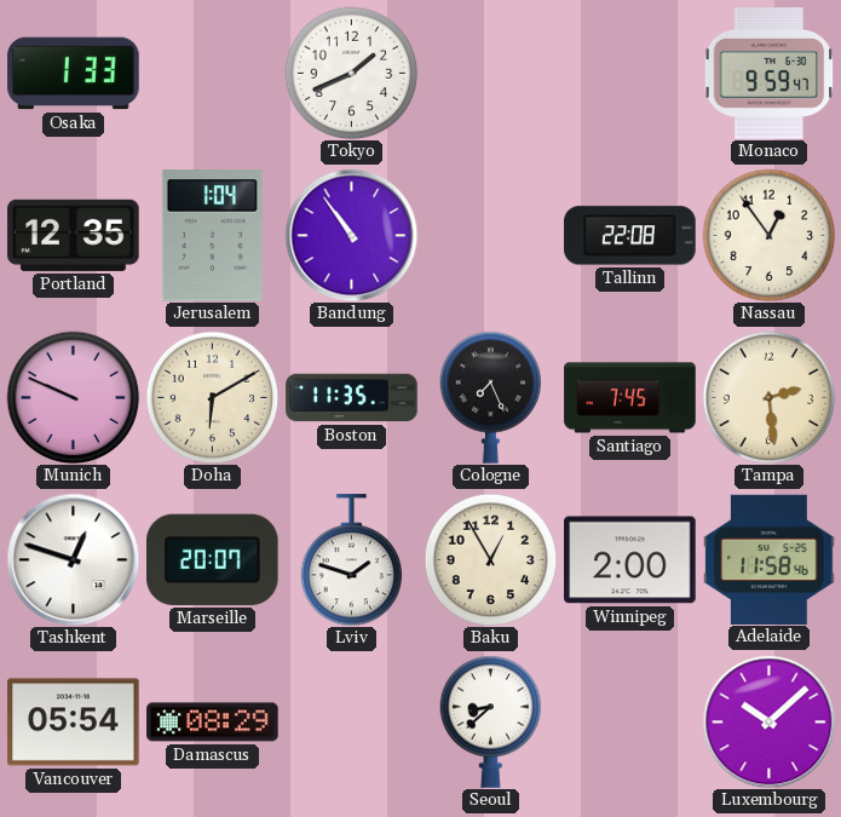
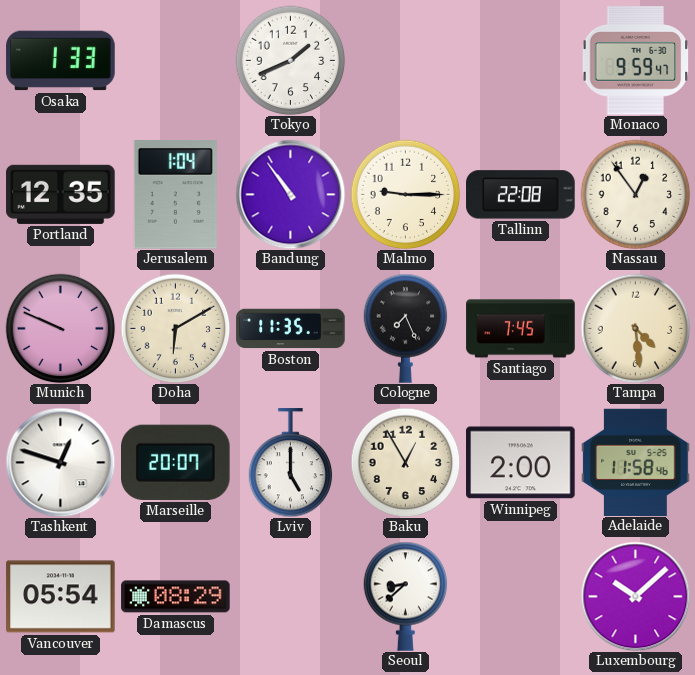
Malmo: none -> 9:15 (405, 194)
Tampa: 2:29 -> 4:29 (635, 328)
Lviv: 1:48 -> 5:00 (291, 463)
